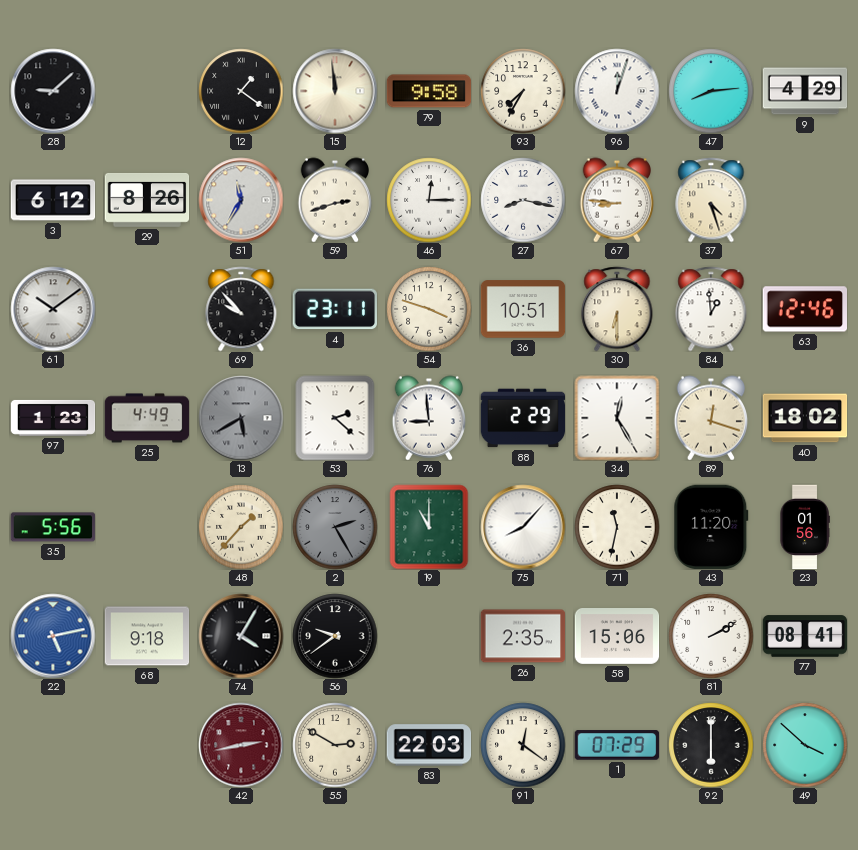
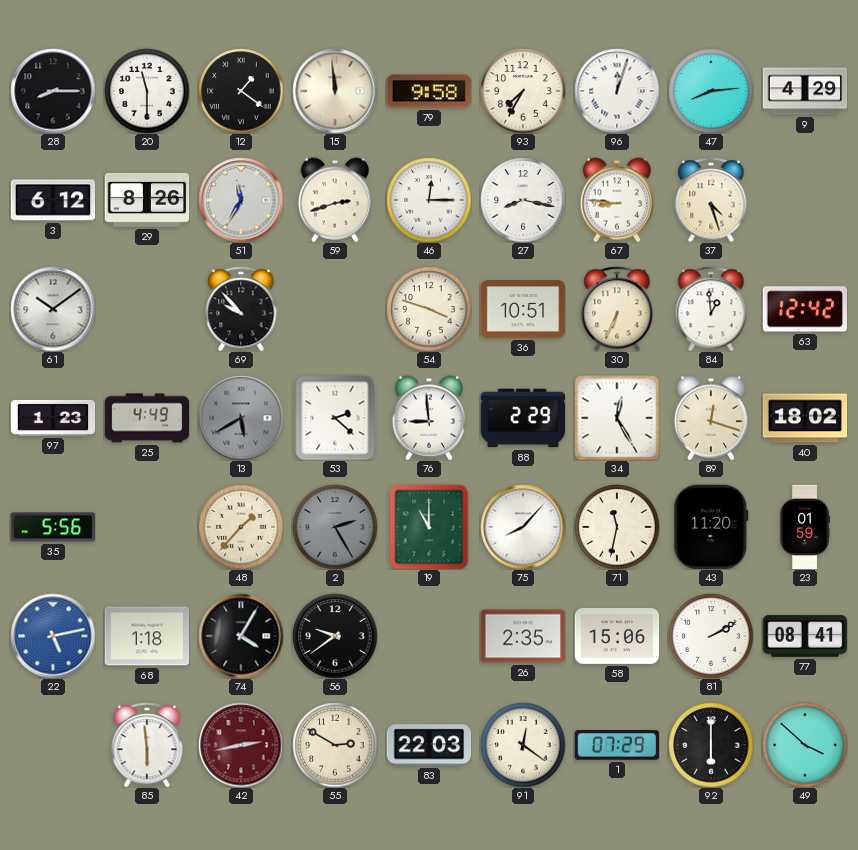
28: 9:08 -> 8:15 (53, 91)
20: none -> 11:30 (147, 91)
4: 23:11 -> none (335, 309)
30: 6:30 -> 6:34 (617, 309)
63: 12:46 -> 12:42 (804, 309)
23: 01:56 -> 01:59 (805, 527)
68: 9:18 -> 1:18 (147, 636)
85: none -> 5:59 (147, 745)
